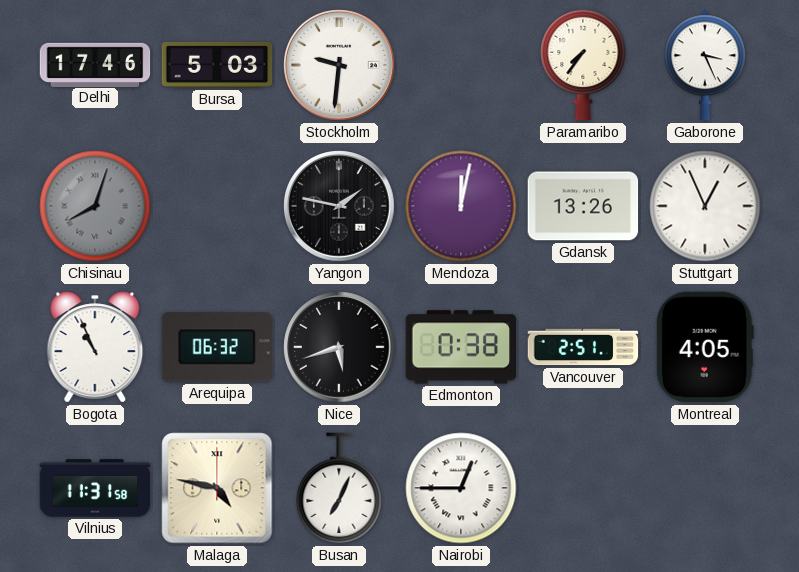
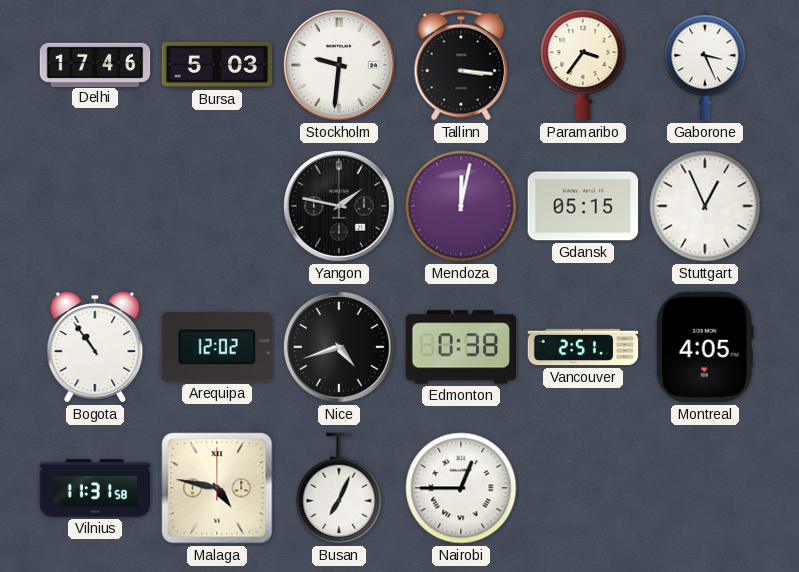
Tallinn: none -> 3:16 (461, 65)
Paramaribo: 7:36 -> 3:36 (583, 65)
Chisinau: 8:03 -> none (95, 206)
Gdansk: 13:26 -> 05:15 (583, 206)
Bogota: 10:56 -> 10:54 (95, 347)
Arequipa: 06:32 -> 12:02 (216, 347)
Nice: 5:42 -> 4:42 (339, 347)
